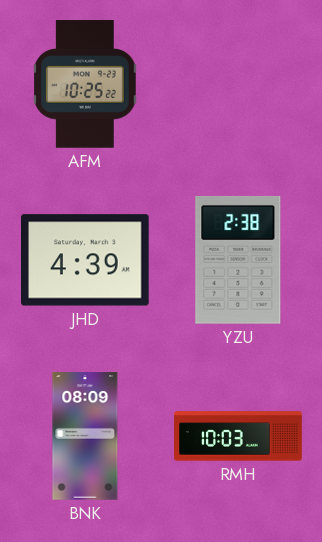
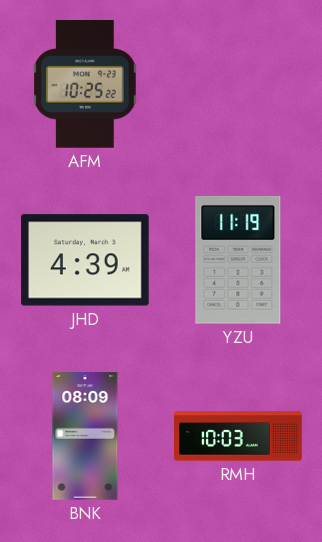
YZU: 2:38 -> 11:19 (238, 260)
